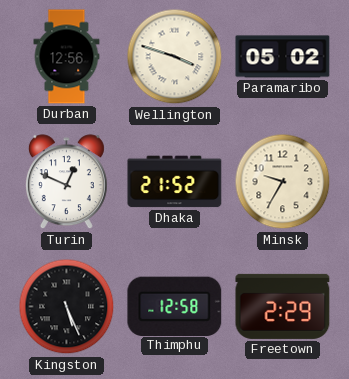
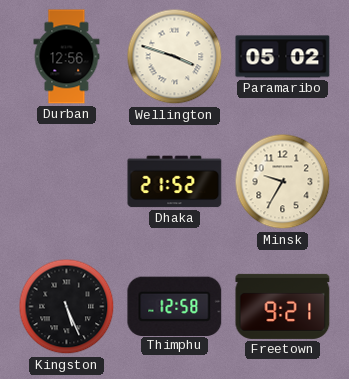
Turin: 12:49 -> none (66, 182)
Freetown: 2:29 -> 9:21 (283, 306)
